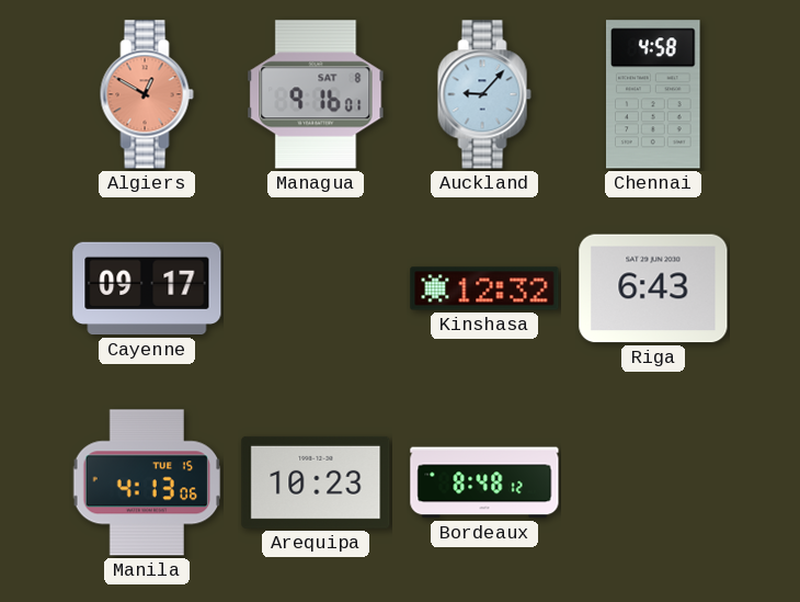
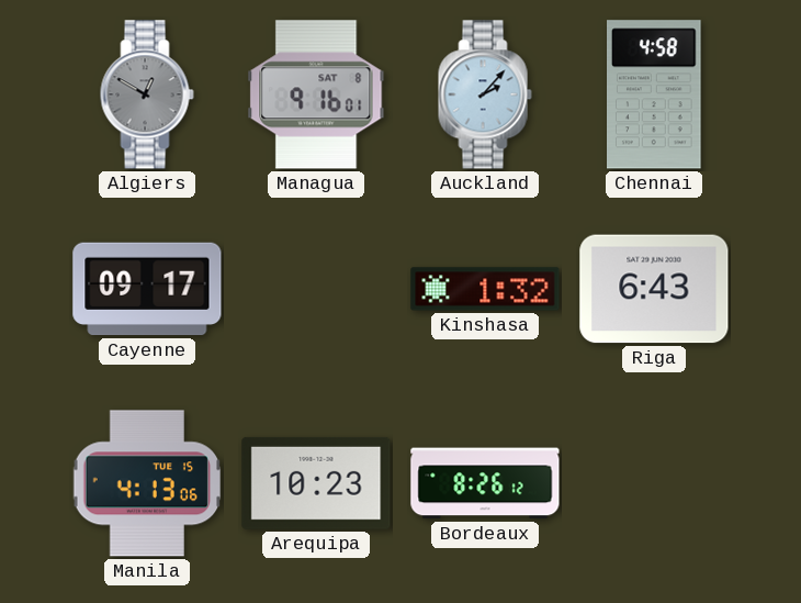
Algiers dial: salmon -> grey (147, 94)
Auckland: 9:07 -> 2:07 (485, 94)
Kinshasa: 12:32 -> 1:32 (485, 289)
Bordeaux: 8:48 -> 8:26 (485, 483)
